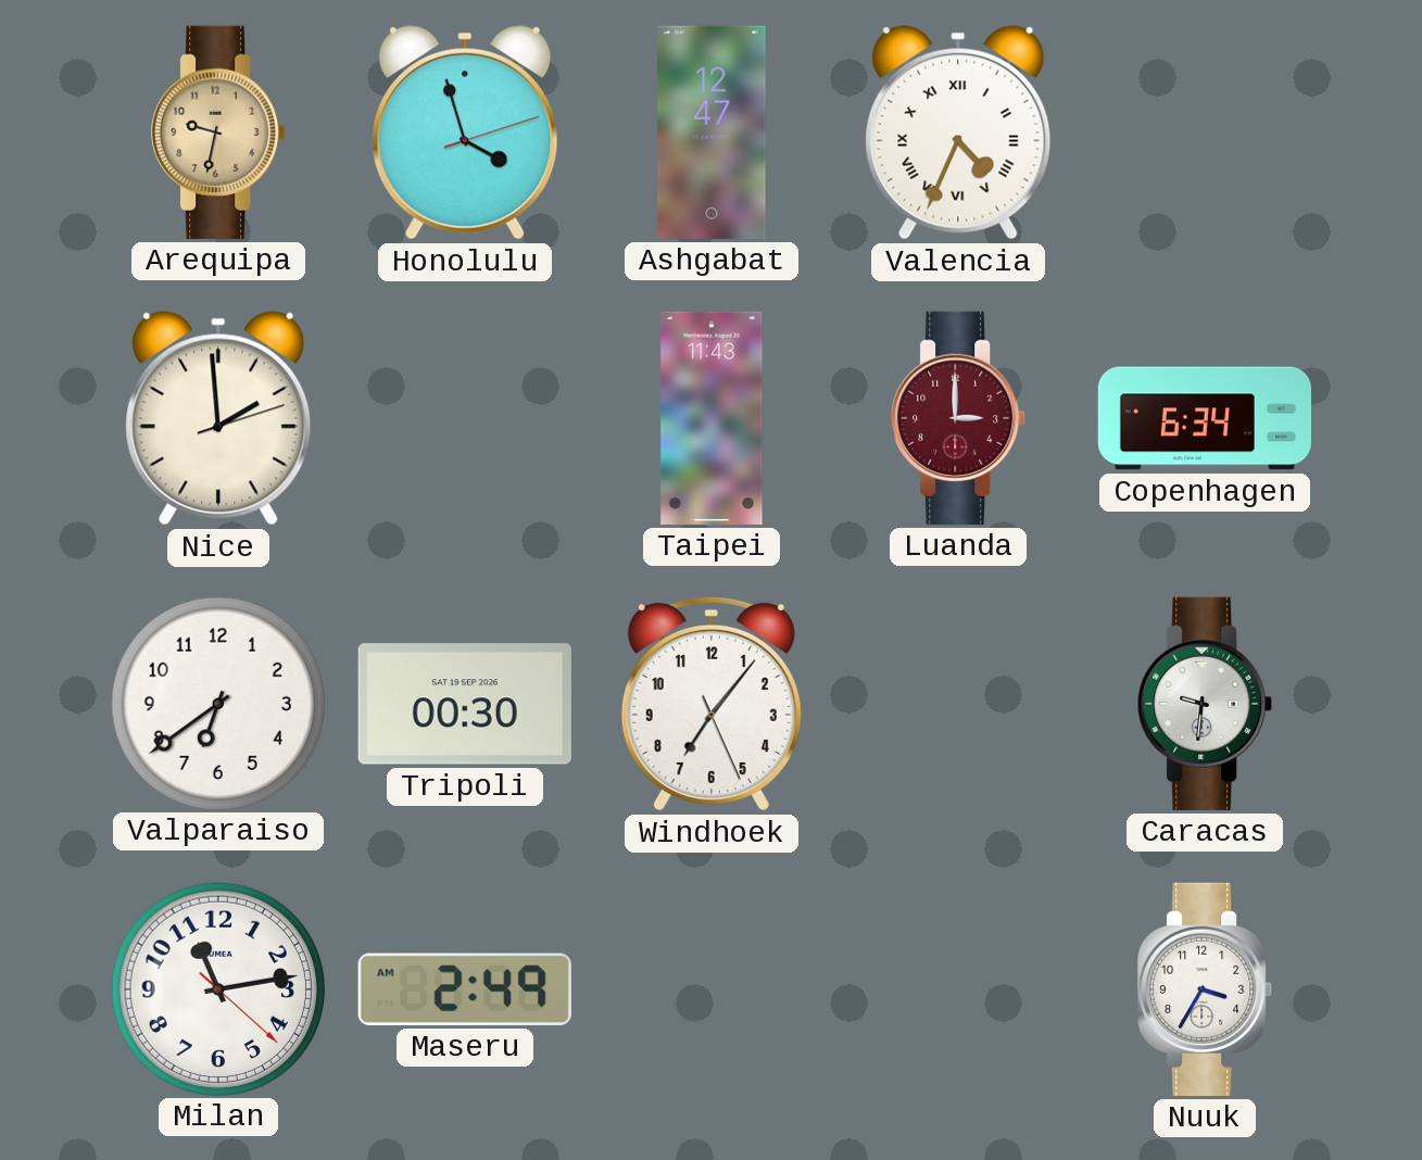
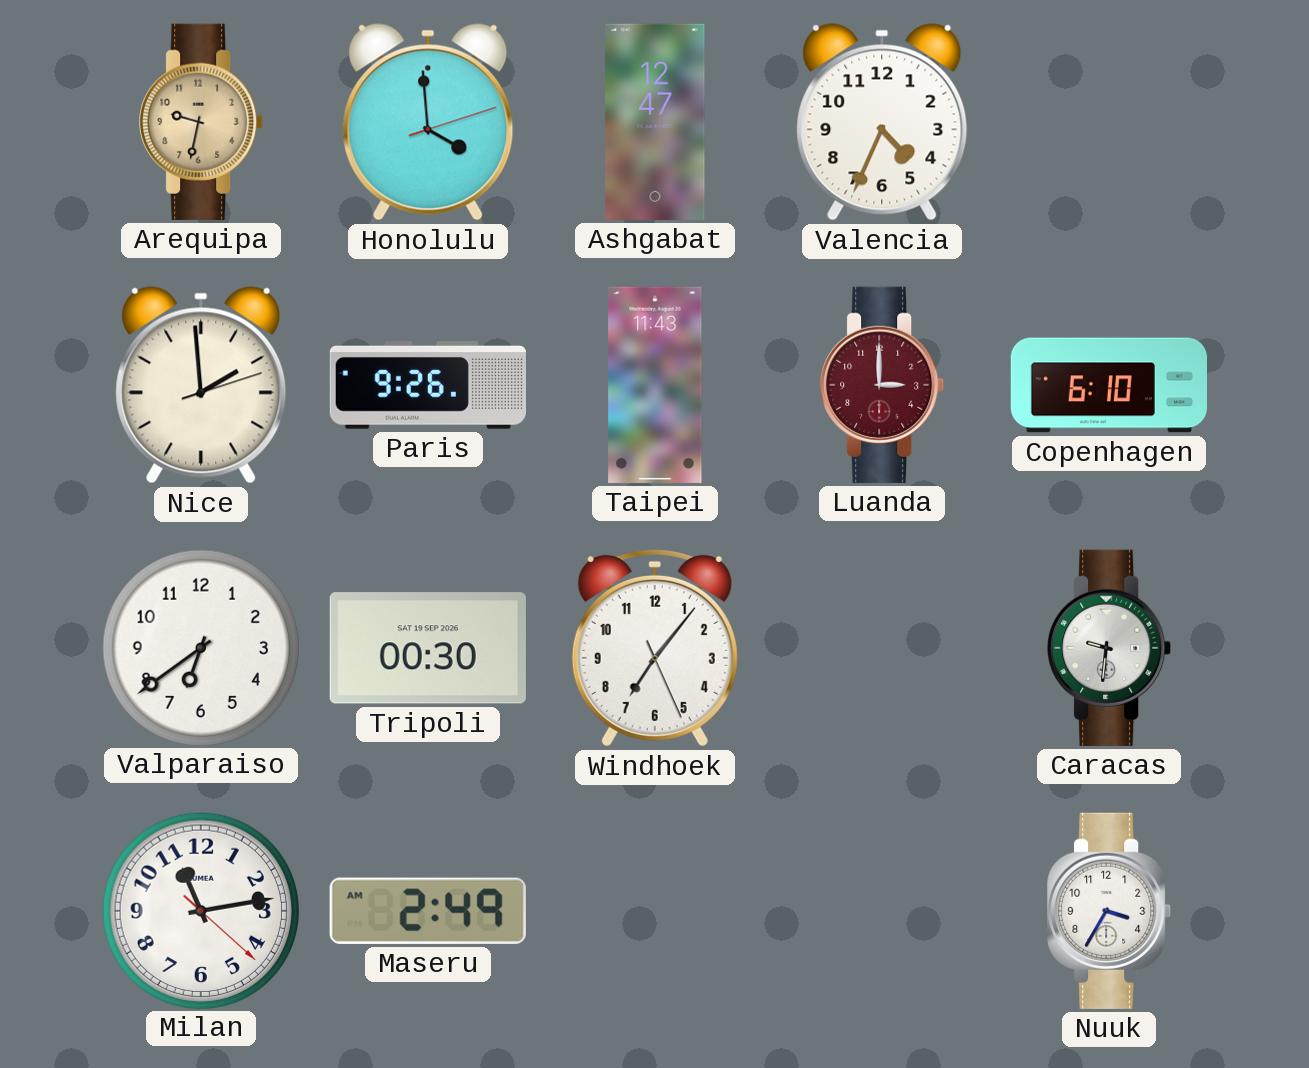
Honolulu: 3:57 -> 3:59 (428, 122)
Valencia numerals: Roman -> Arabic (882, 122)
Paris: none -> 9:26 (428, 386)
Copenhagen: 6:34 -> 6:10 (1108, 385)
